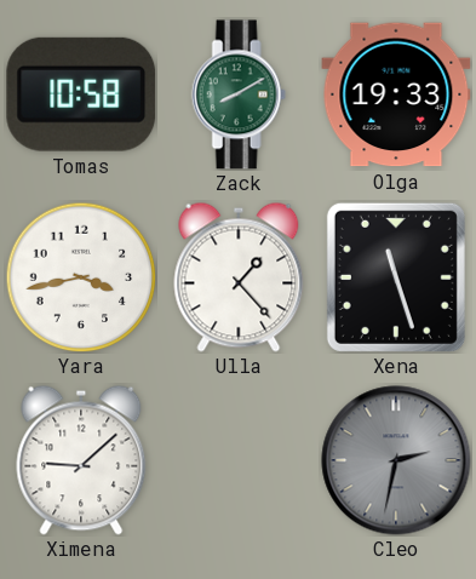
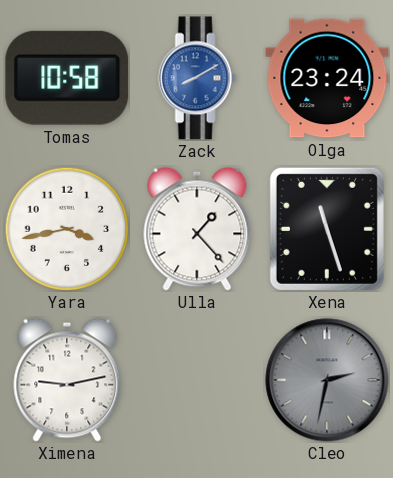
Zack dial: green -> blue (197, 78)
Olga: 19:33 -> 23:24 (327, 78)
Ximena: 9:08 -> 9:13 (67, 380)
